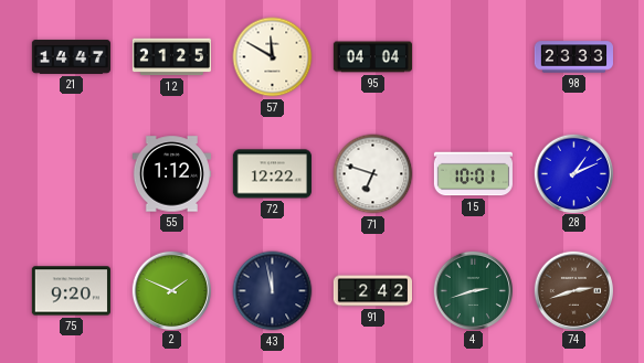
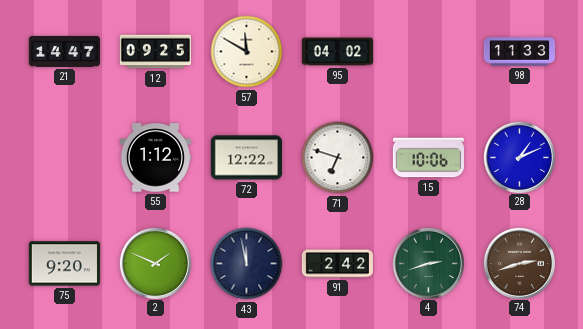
12: 21:25 -> 09:25 (155, 52)
95: 04:04 -> 04:02 (337, 52)
98: 23:33 -> 11:33 (519, 52)
15: 10:01 -> 10:06 (428, 158)
